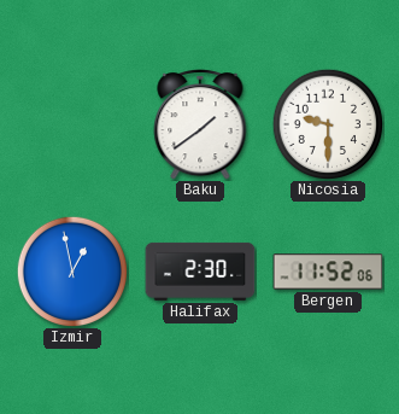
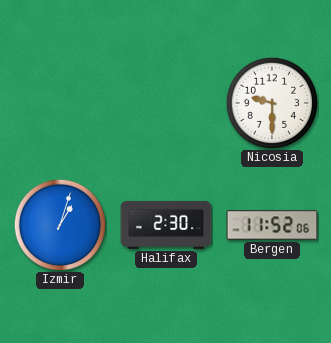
Baku: 1:39 -> none (200, 126)
Izmir: 12:58 -> 1:03 (60, 225)
